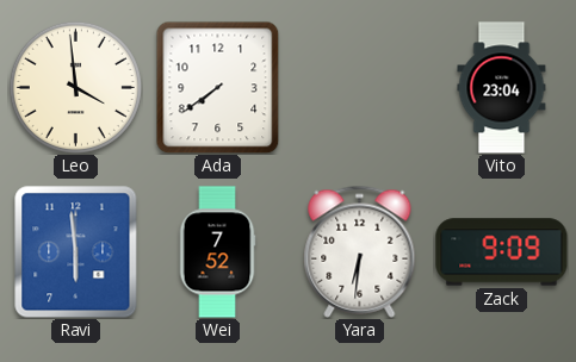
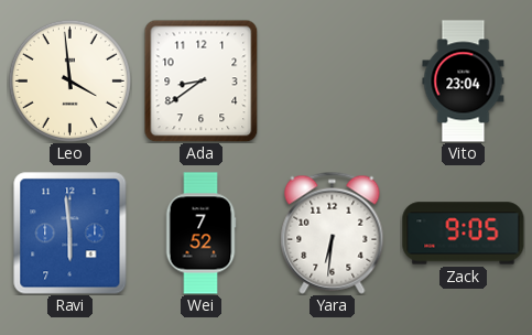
Ada: 7:39 -> 8:39 (202, 80)
Zack: 9:09 -> 9:05 (464, 234)
